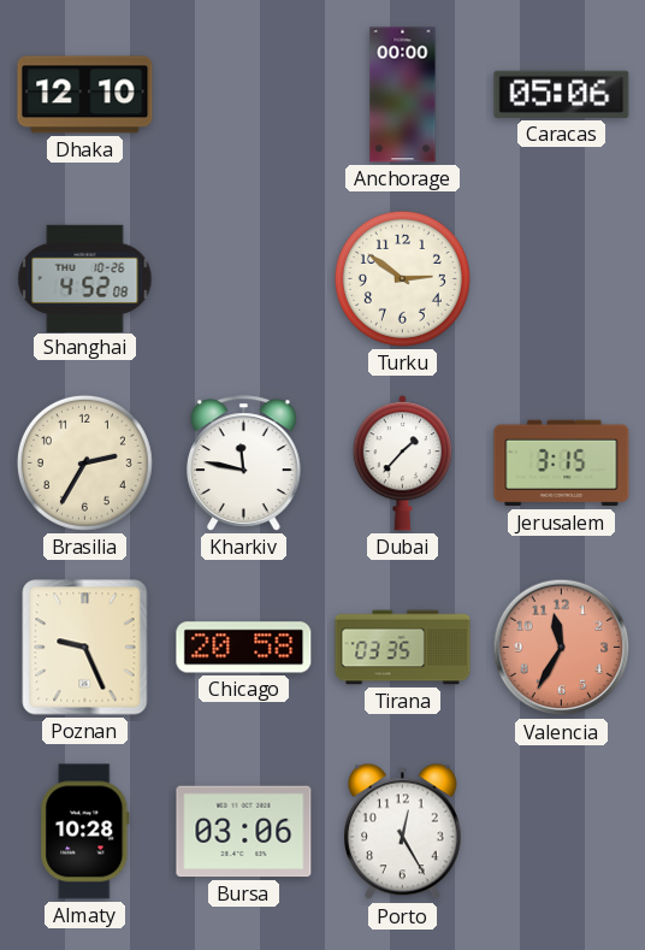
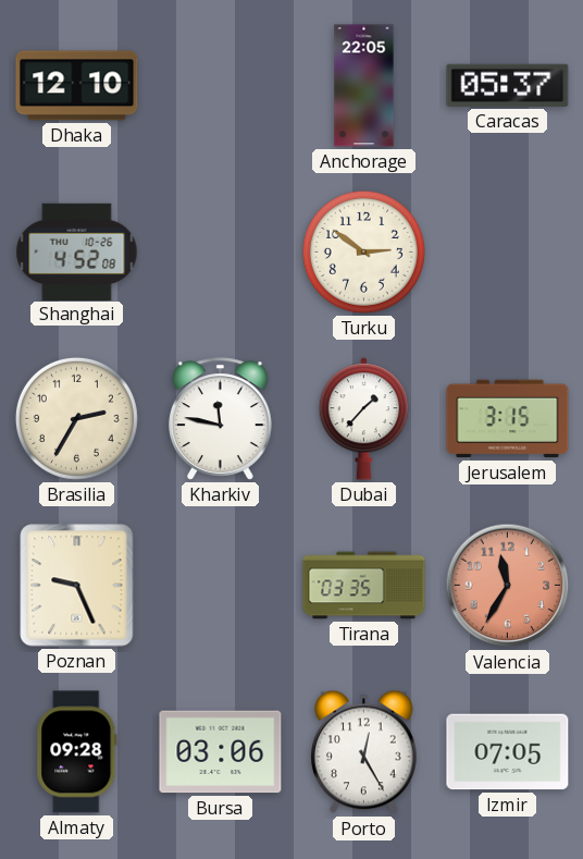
Anchorage: 00:00 -> 22:05 (364, 86)
Caracas: 05:06 -> 05:37 (508, 85)
Chicago: 20:58 -> none (244, 648)
Almaty: 10:28 -> 09:28 (77, 752)
Izmir: none -> 07:05 (508, 752)
